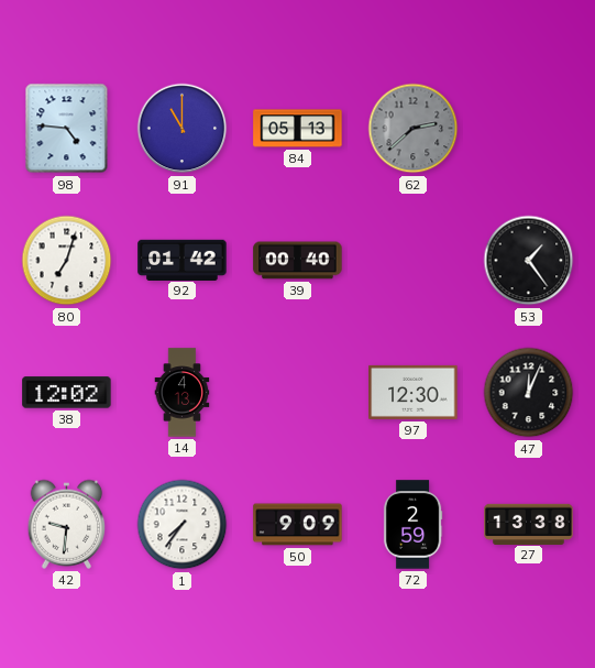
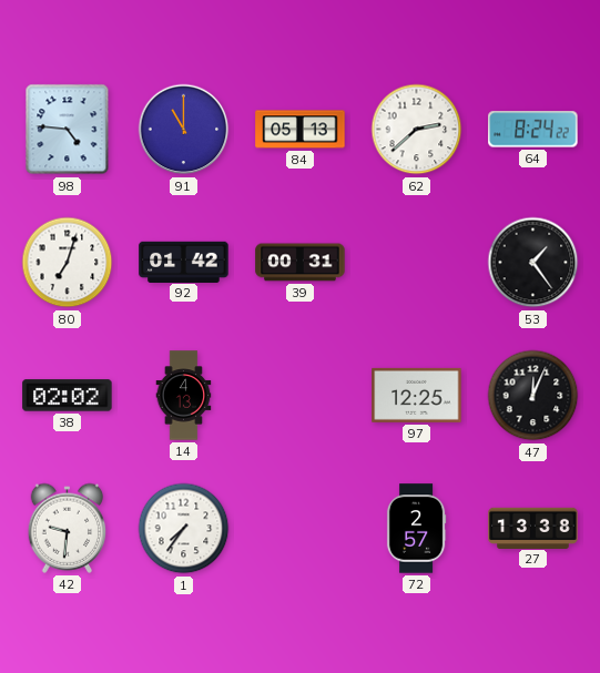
62 dial: grey -> white (417, 130)
64: none -> 8:24 (533, 130)
39: 00:40 -> 00:31 (301, 263)
38: 12:02 -> 02:02 (68, 396)
97: 12:30 -> 12:25 (417, 395)
50: 9:09 -> none (298, 525)
72: 2:59 -> 2:57 (416, 529)
